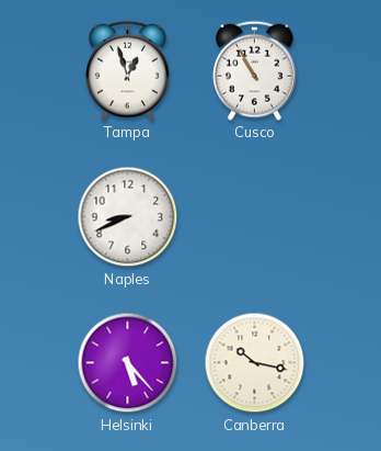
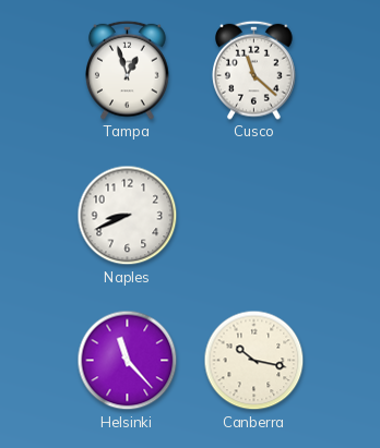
Cusco: 10:55 -> 11:22 (254, 70)
Helsinki: 5:23 -> 11:23 (128, 361)
